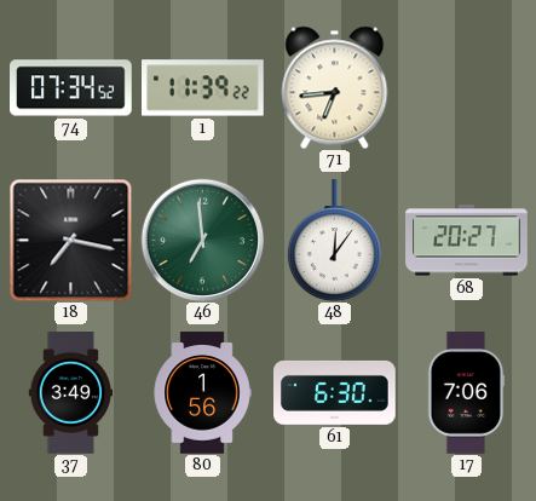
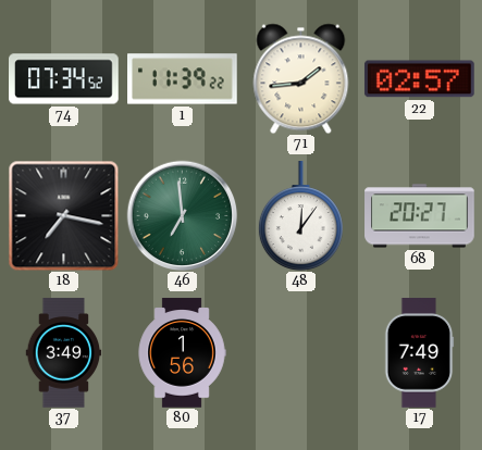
71: 6:44 -> 1:44 (301, 78)
22: none -> 02:57 (419, 79)
61: 6:30 -> none (335, 392)
17: 7:06 -> 7:49 (419, 353)
